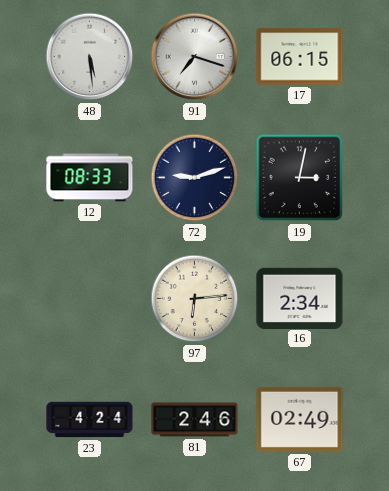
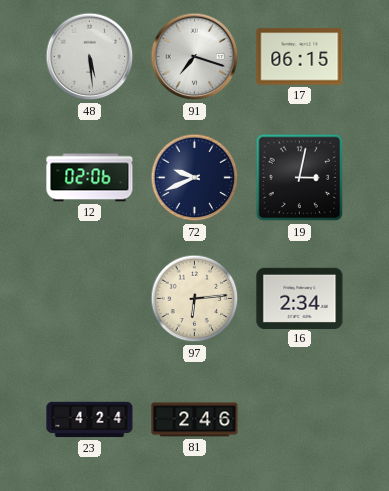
12: 08:33 -> 02:06 (90, 178)
72: 9:12 -> 9:41 (195, 178)
67: 02:49 -> none (300, 419)
